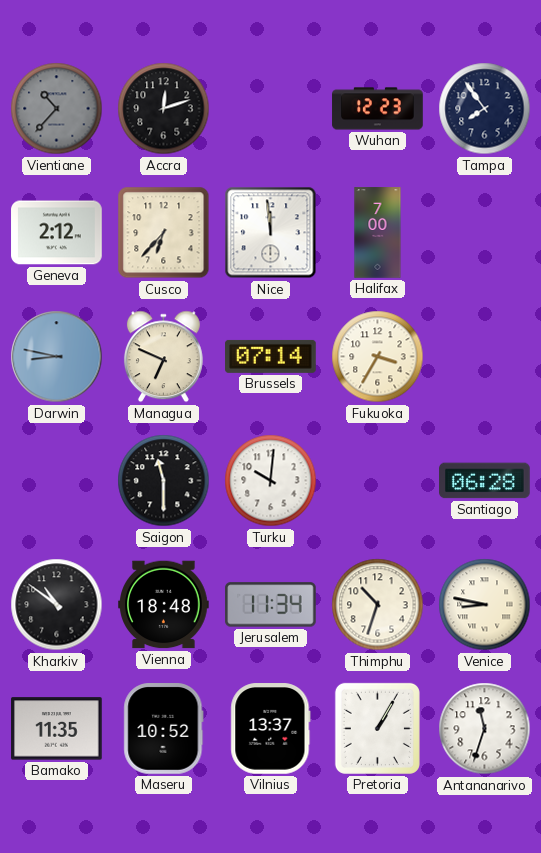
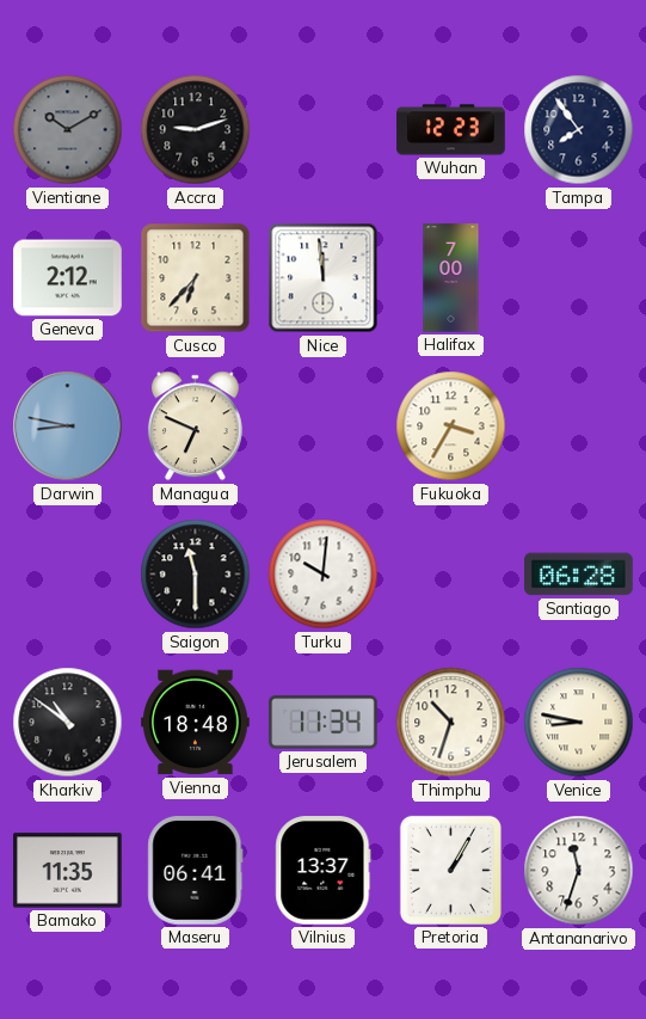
Vientiane: 10:37 -> 10:10 (68, 130)
Accra: 12:12 -> 9:12 (196, 130)
Brussels: 07:14 -> none (271, 356)
Maseru: 10:52 -> 06:41 (196, 871)
